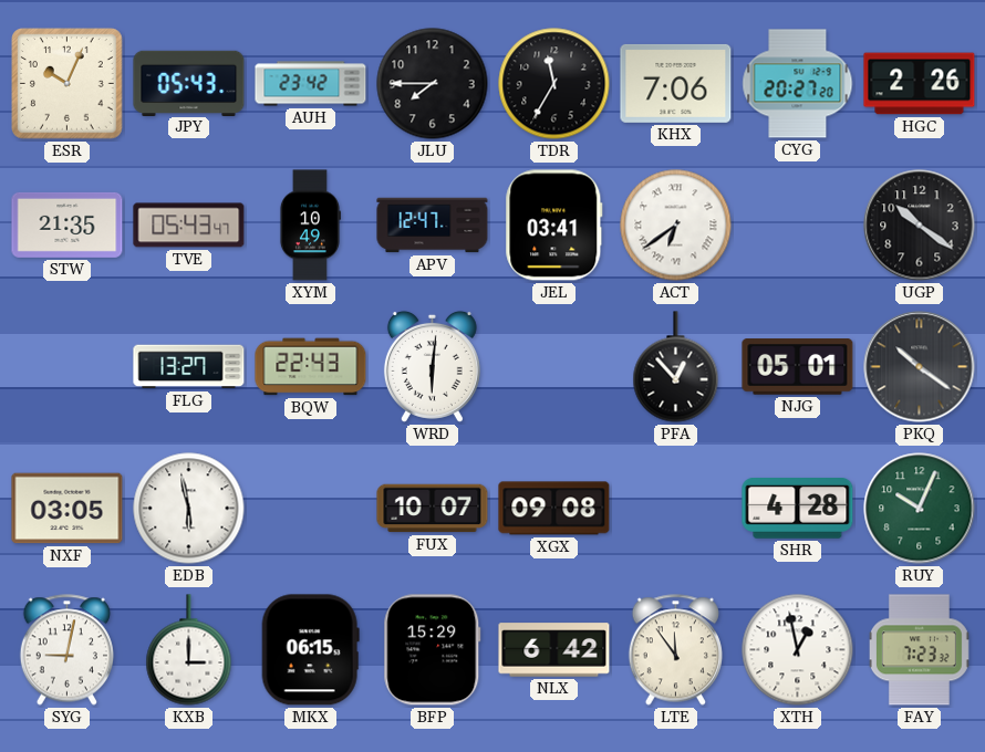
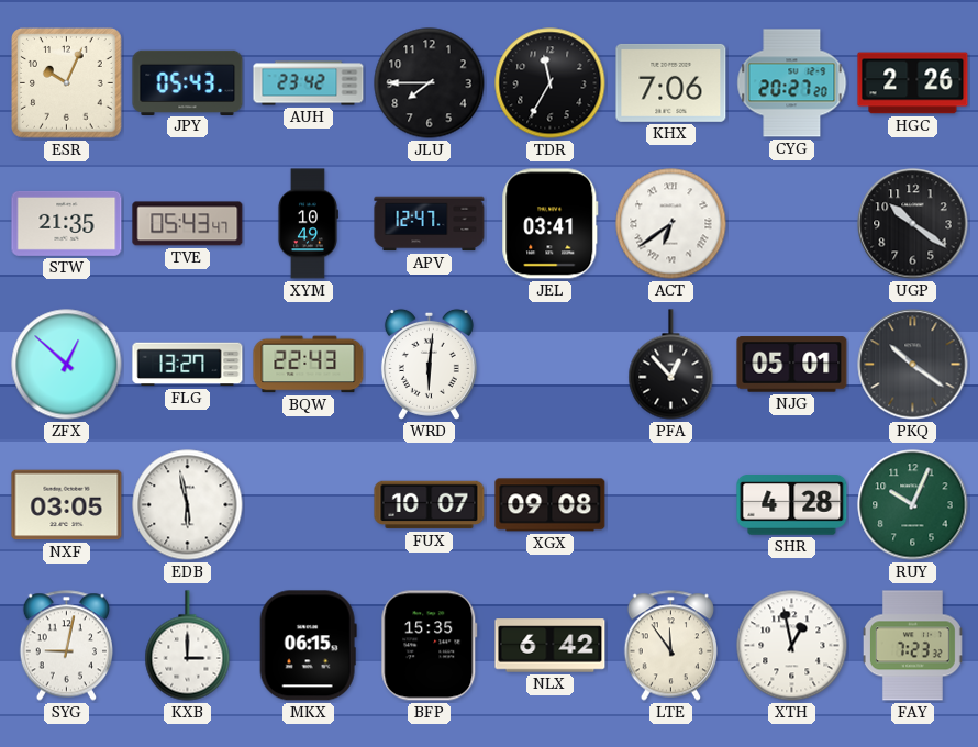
ZFX: none -> 12:52 (67, 365)
BFP: 15:29 -> 15:35 (430, 646)
